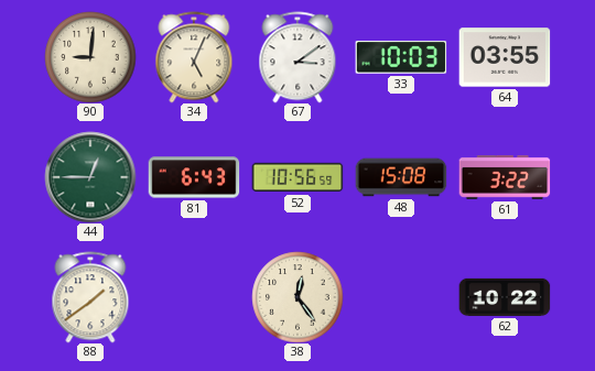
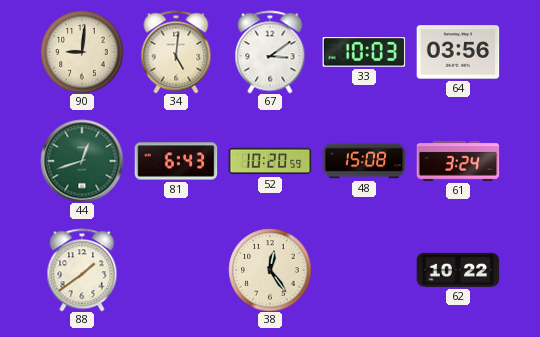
34: 5:04 -> 5:01 (176, 52)
64: 03:55 -> 03:56 (458, 52)
44: 12:45 -> 12:42 (82, 161)
52: 10:56 -> 10:20 (270, 161)
61: 3:22 -> 3:24 (458, 161)
